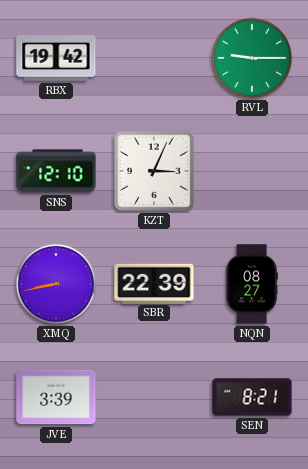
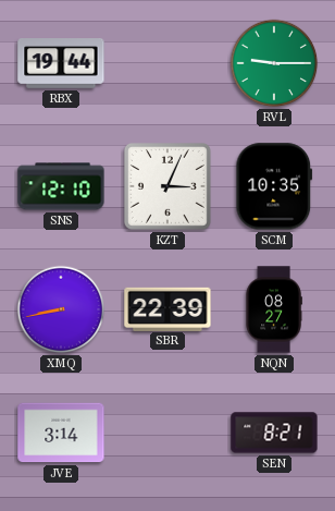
RBX: 19:42 -> 19:44 (61, 64)
SCM: none -> 10:35 (274, 186)
JVE: 3:39 -> 3:14 (61, 433)
